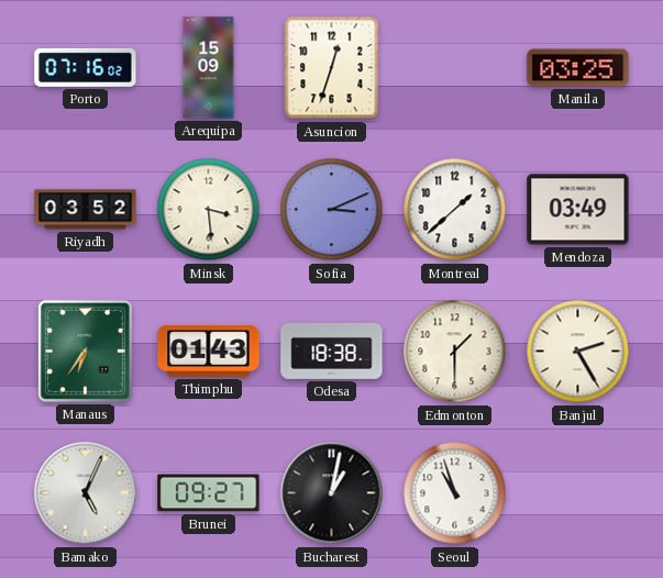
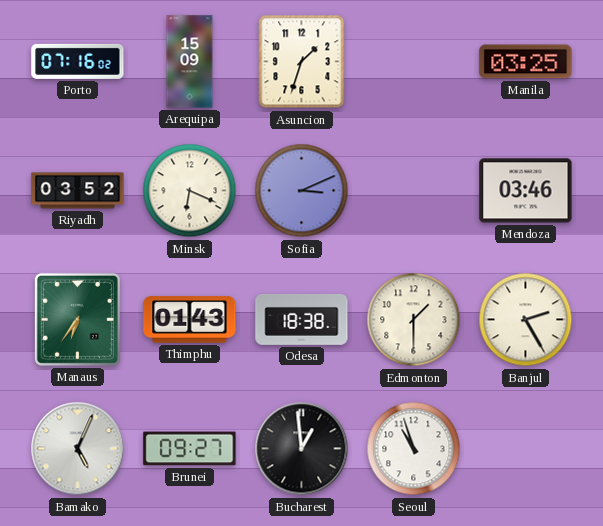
Asuncion: 12:33 -> 1:33 (302, 62)
Minsk: 3:29 -> 6:19 (190, 191)
Montreal: 1:38 -> none (455, 210)
Mendoza: 03:49 -> 03:46 (526, 191)
Bucharest: 1:02 -> 12:59 (302, 449)
